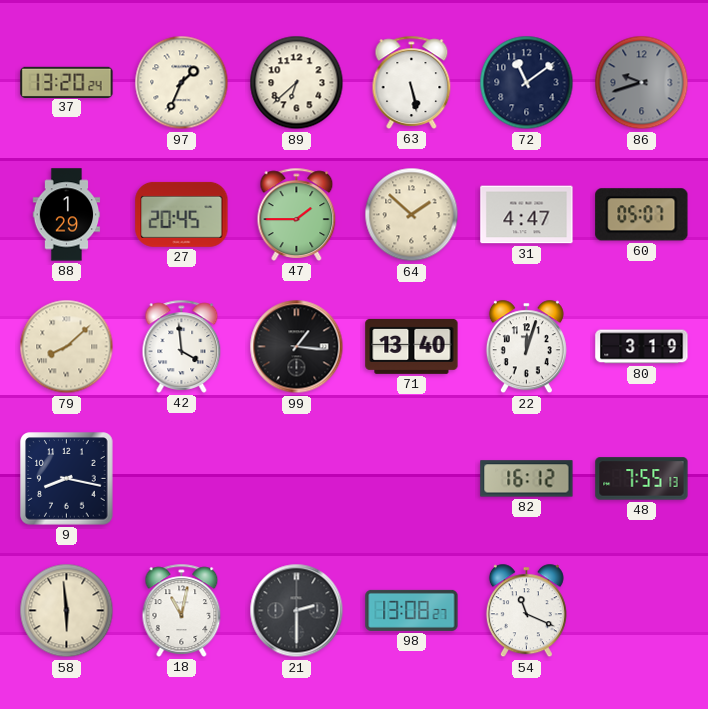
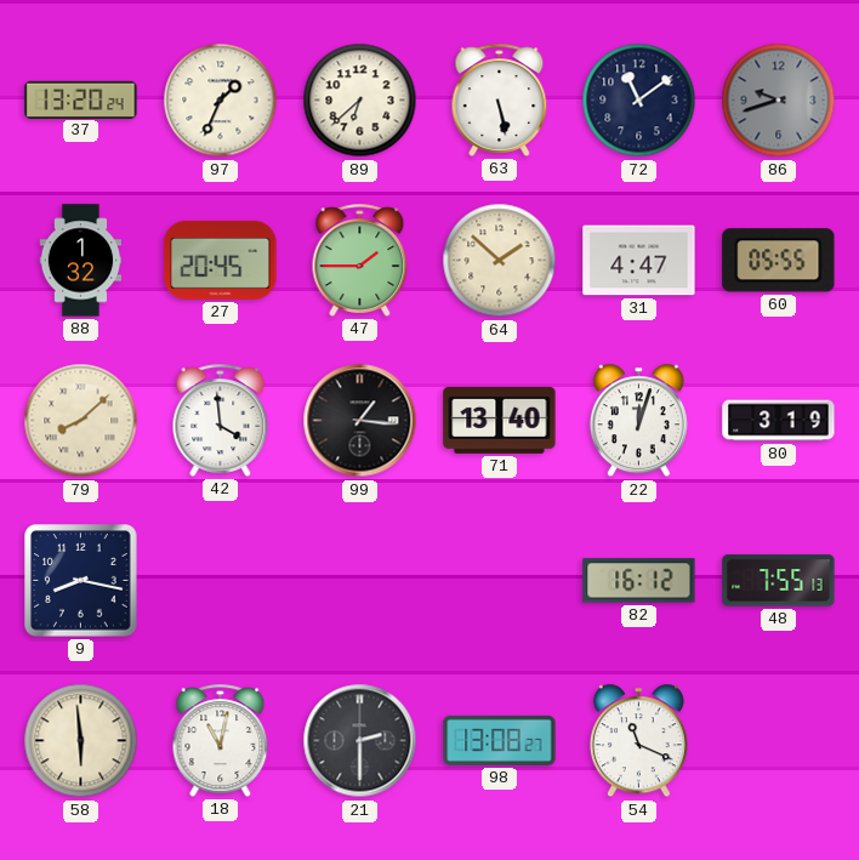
88: 1:29 -> 1:32 (81, 261)
60: 05:07 -> 05:55 (779, 261)
